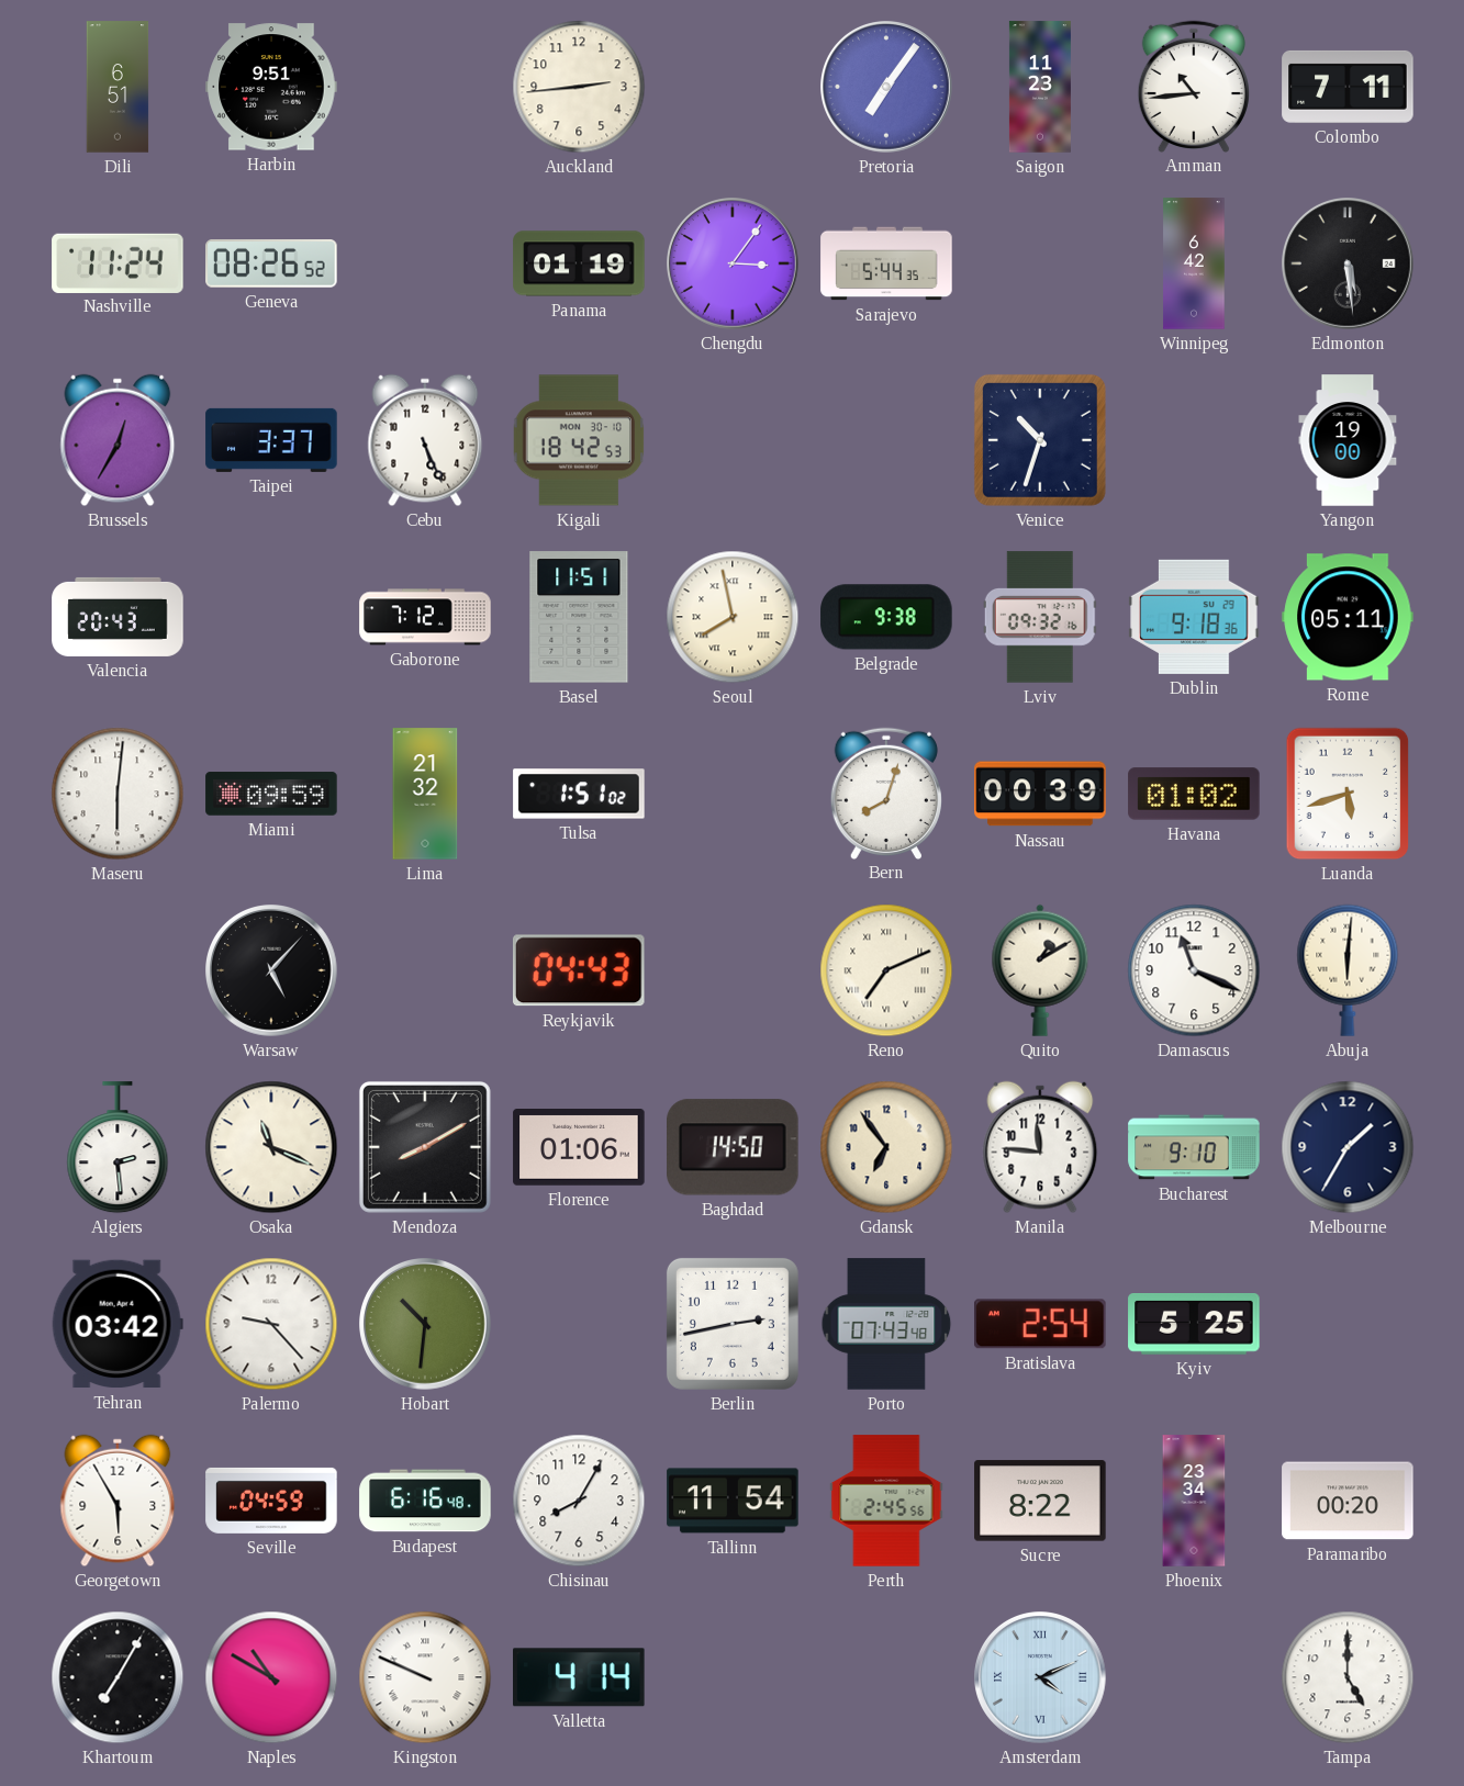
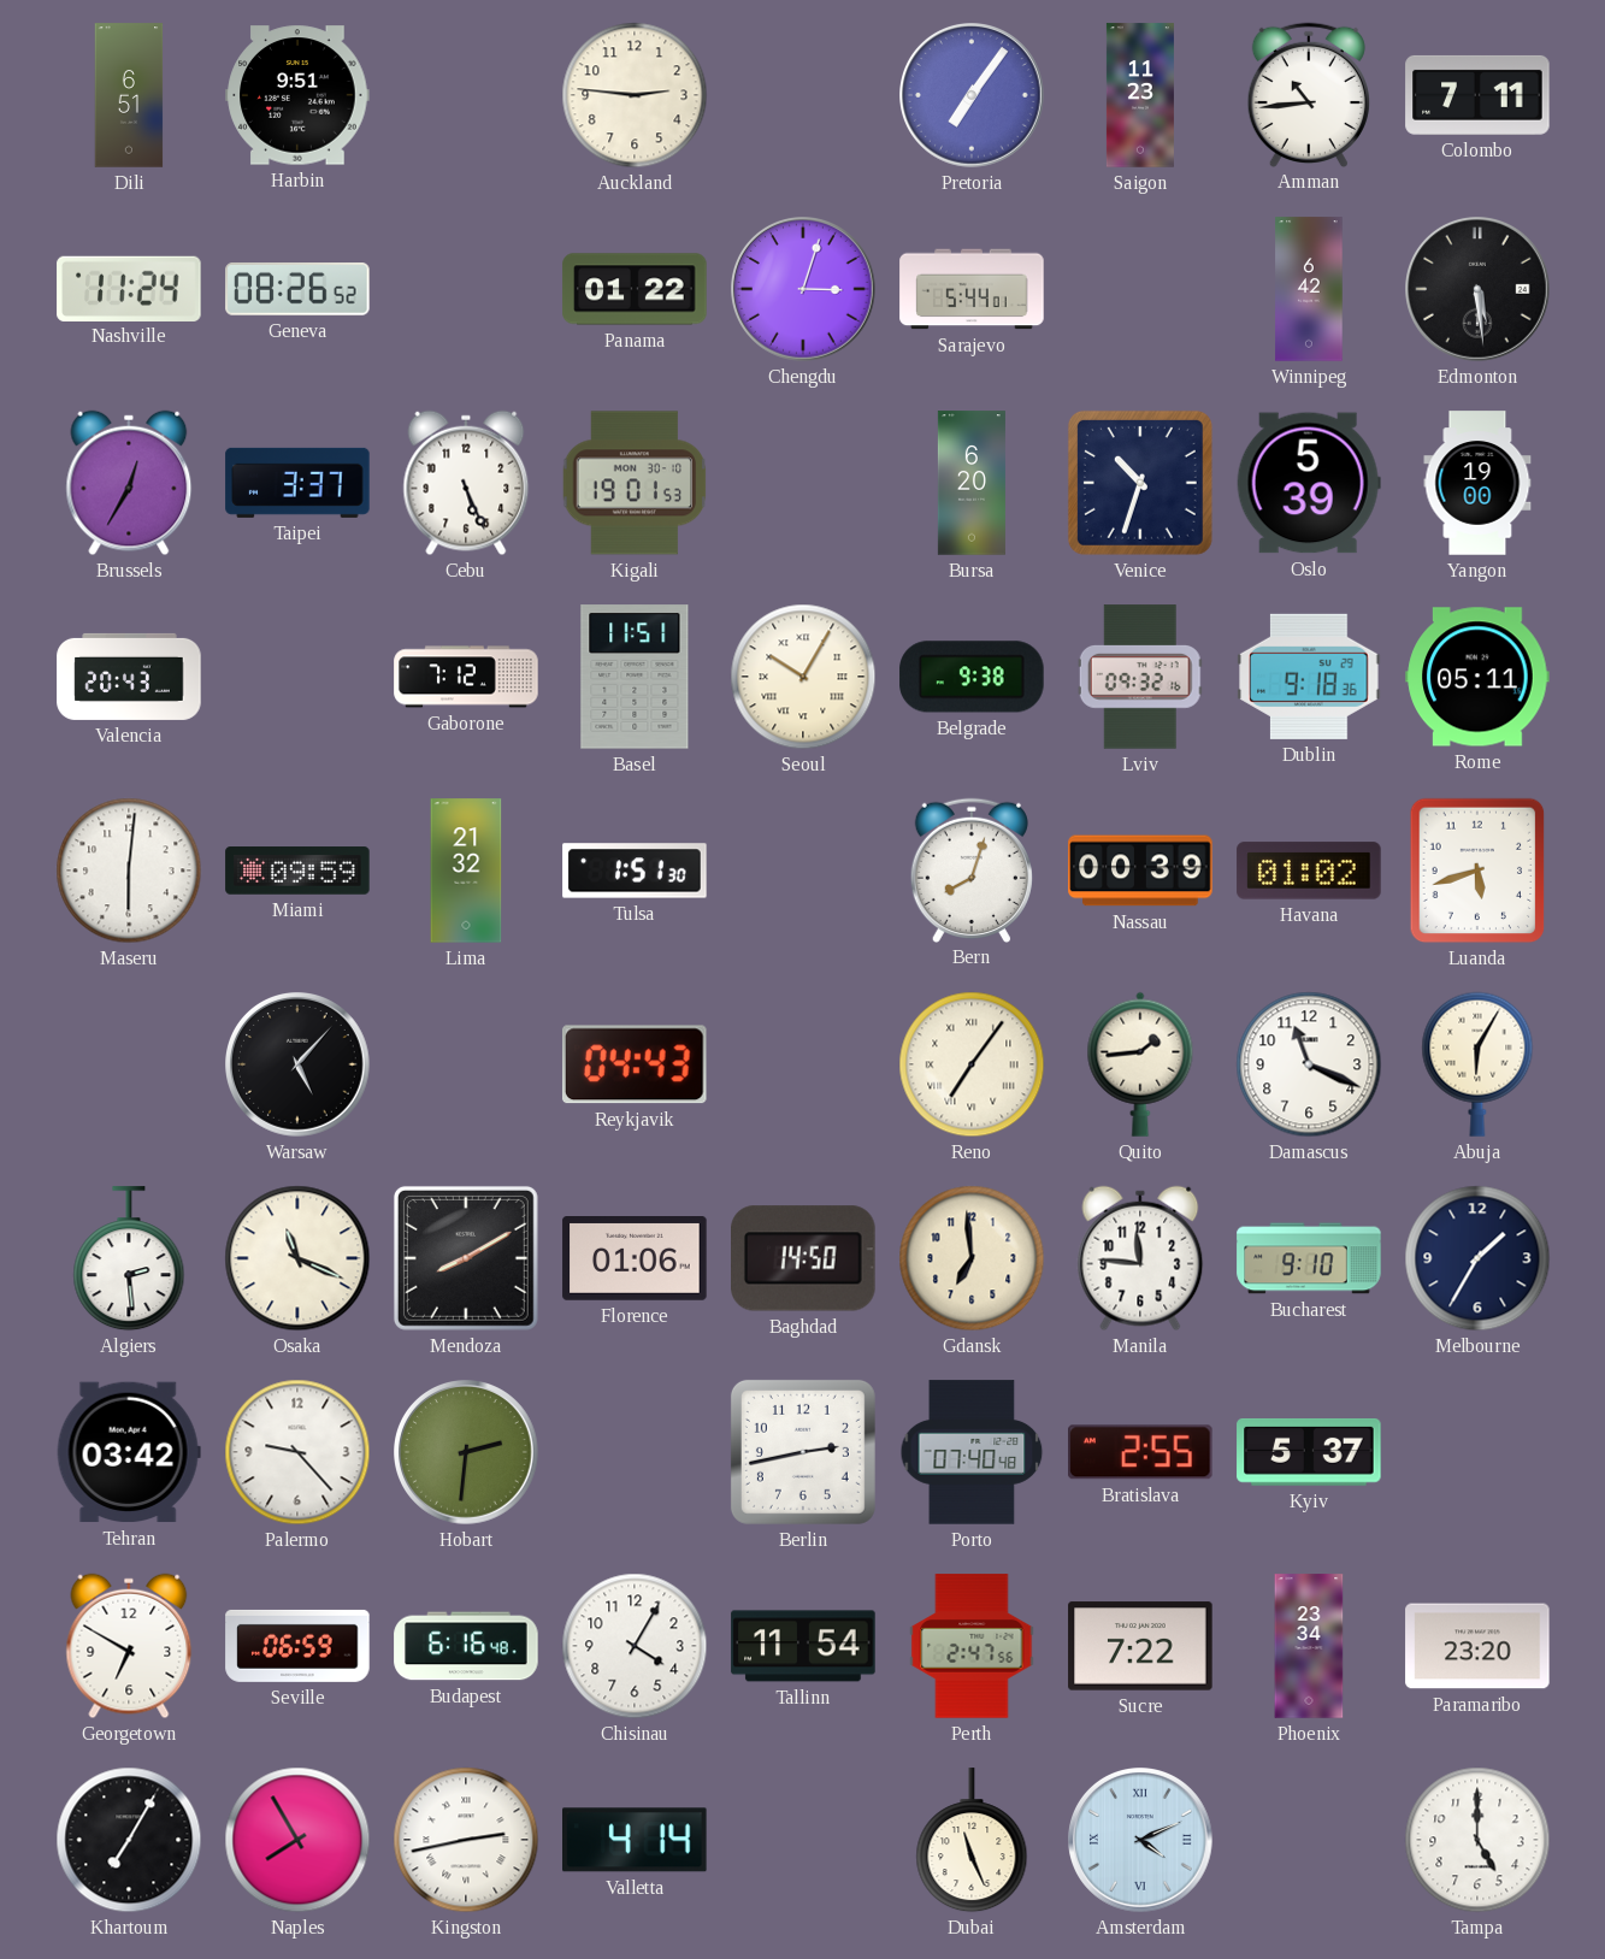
Auckland: 2:44 -> 2:46 (635, 95)
Panama: 01:19 -> 01:22 (635, 289)
Chengdu: 3:06 -> 3:03 (804, 290)
Sarajevo: 5:44:35 -> 5:44:01 (972, 289)
Kigali: 18:42 -> 19:01 (635, 483)
Bursa: none -> 6:20 (972, 483)
Oslo: none -> 5:39 (1309, 483)
Seoul: 7:58 -> 10:05 (803, 677)
Tulsa: 1:51:02 -> 1:51:30 (635, 871)
Reno: 7:11 -> 7:06 (972, 1064)
Quito: 1:10 -> 1:44 (1140, 1064)
Abuja: 6:01 -> 6:05 (1477, 1064)
Gdansk: 6:54 -> 6:59 (972, 1258)
Hobart: 10:31 -> 2:31 (467, 1453)
Porto: 07:43 -> 07:40 (972, 1452)
Bratislava: 2:54 -> 2:55 (1141, 1452)
Kyiv: 5:25 -> 5:37 (1309, 1453)
Georgetown: 5:55 -> 6:50 (129, 1646)
Seville: 04:59 -> 06:59 (297, 1646)
Chisinau: 8:05 -> 4:05 (635, 1646)
Perth: 2:45 -> 2:47 (972, 1646)
Sucre: 8:22 -> 7:22 (1140, 1646)
Paramaribo: 00:20 -> 23:20 (1477, 1646)
Naples: 10:50 -> 7:55 (297, 1840)
Kingston: 9:49 -> 2:43 (466, 1840)
Dubai: none -> 11:26 (972, 1841)
